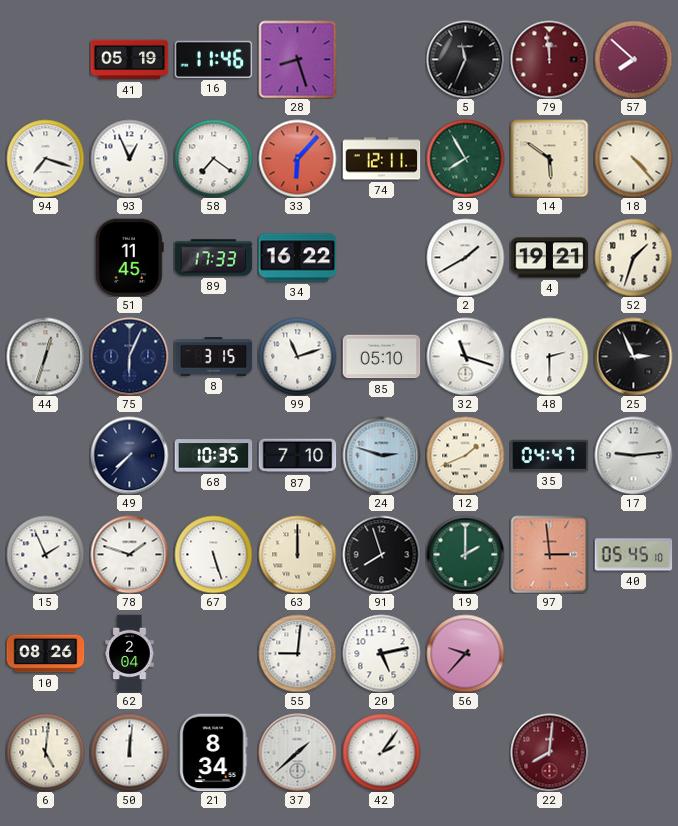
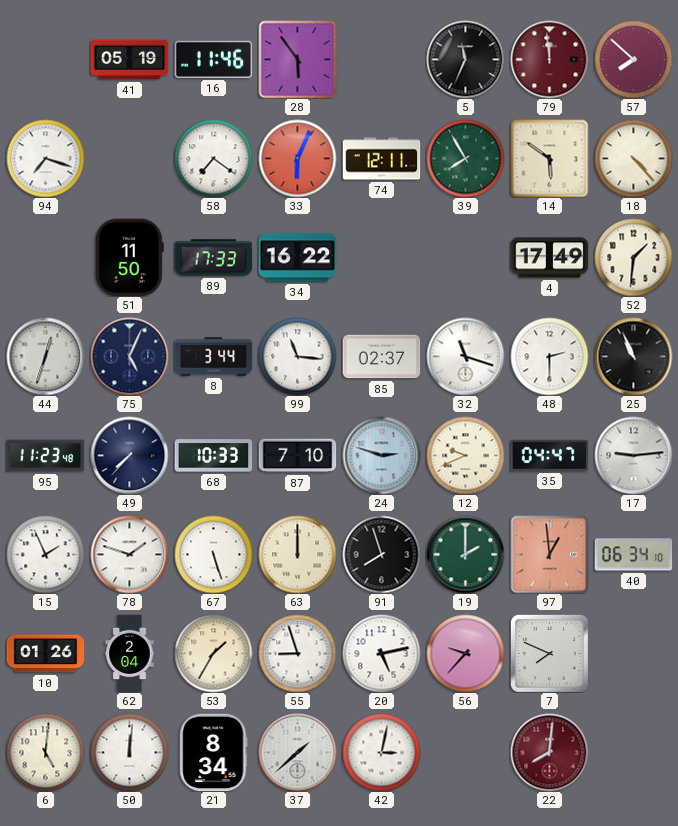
28: 8:27 -> 5:54 (297, 59)
93: 12:56 -> none (129, 158)
33: 6:07 -> 6:04 (297, 158)
51: 11:45 -> 11:50 (129, 257)
2: 1:40 -> none (465, 257)
4: 19:21 -> 17:49 (549, 258)
52: 1:33 -> 1:31 (633, 257)
75: 6:04 -> 5:04 (129, 356)
8: 3:15 -> 3:44 (213, 357)
99: 11:12 -> 11:16 (297, 356)
85: 05:10 -> 02:37 (381, 357)
25: 2:56 -> 10:56 (633, 356)
95: none -> 11:23 (45, 456)
68: 10:35 -> 10:33 (213, 456)
12: 1:41 -> 9:41 (465, 455)
97: 2:59 -> 12:59 (549, 554)
40: 05:45 -> 06:34 (633, 555)
10: 08:26 -> 01:26 (45, 654)
53: none -> 1:35 (213, 653)
55: 9:01 -> 8:57 (297, 653)
7: none -> 7:49 (549, 653)
42: 2:06 -> 3:02 (381, 752)
